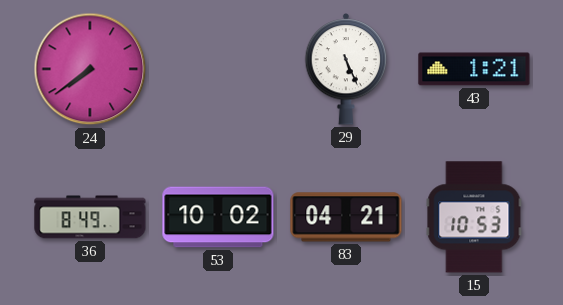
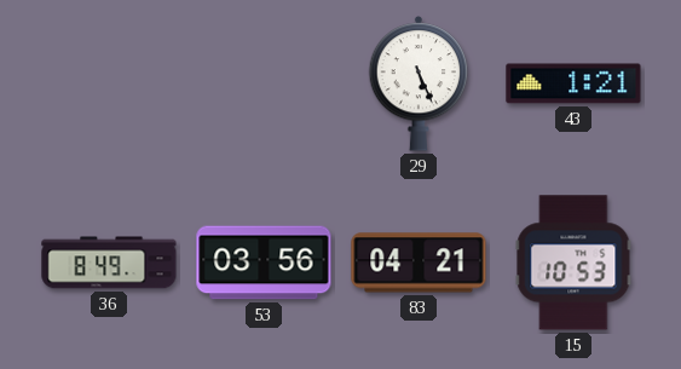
24: 7:39 -> none (90, 69)
53: 10:02 -> 03:56 (264, 263)
